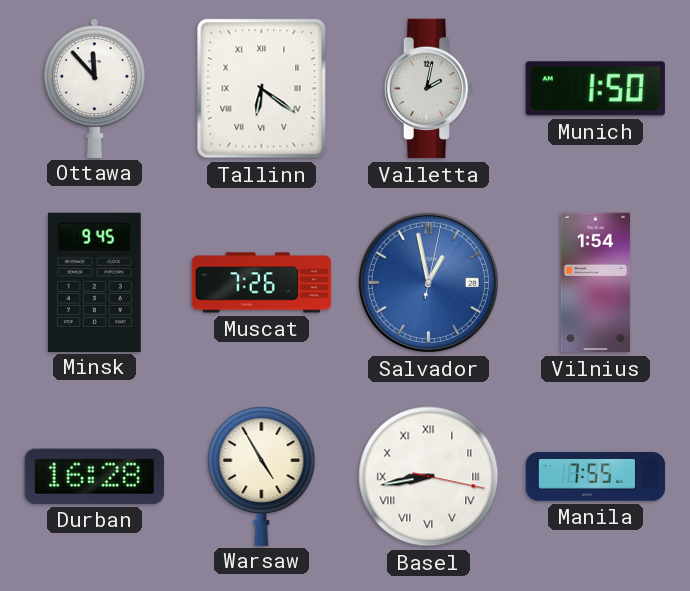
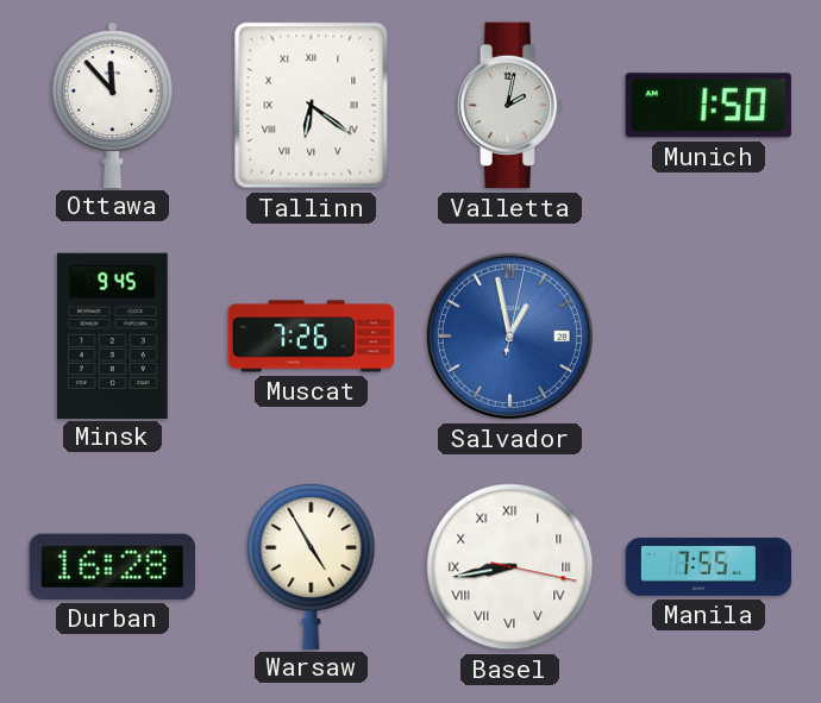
Vilnius: 1:54 -> none (596, 283)
